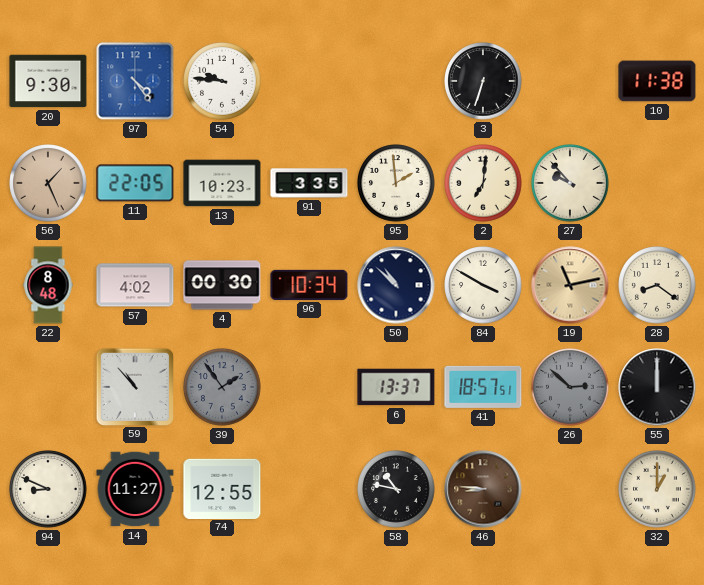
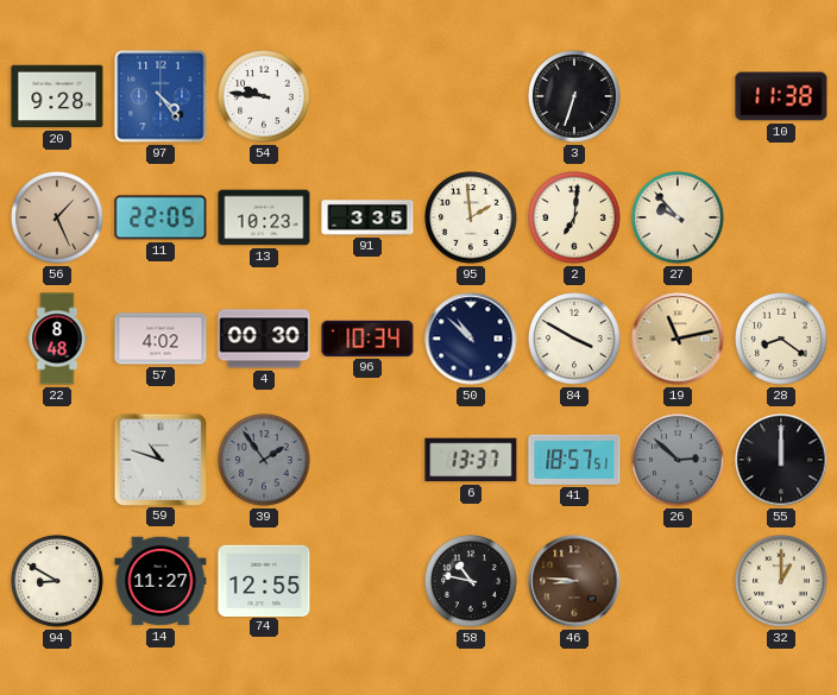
20: 9:30 -> 9:28 (57, 96)
59: 10:53 -> 10:48 (159, 459)
94: 8:49 -> 8:50 (57, 581)
